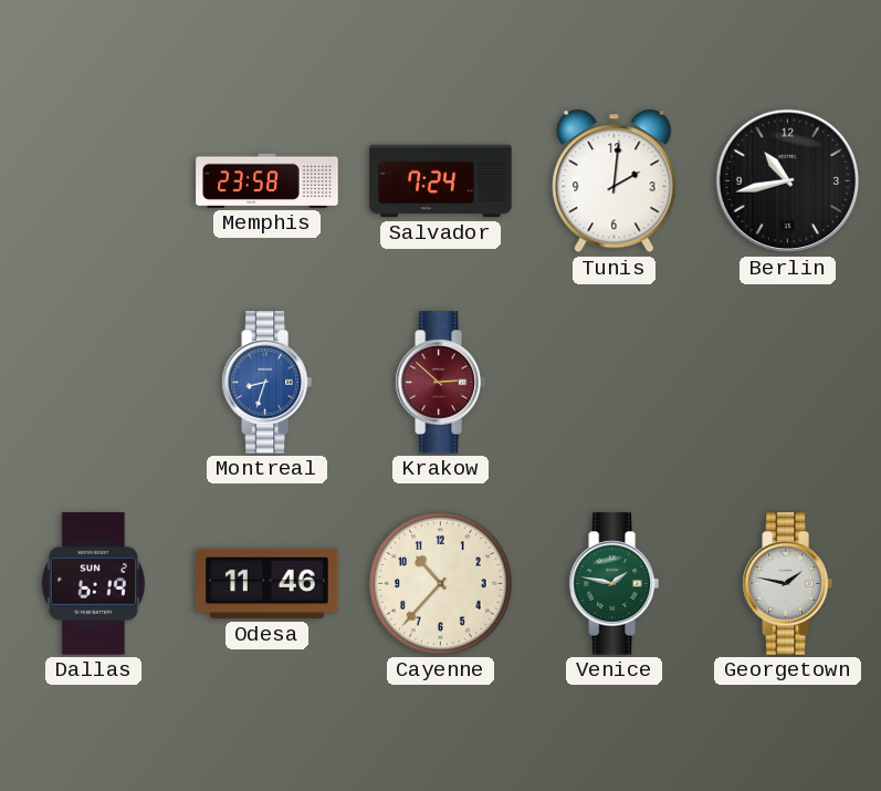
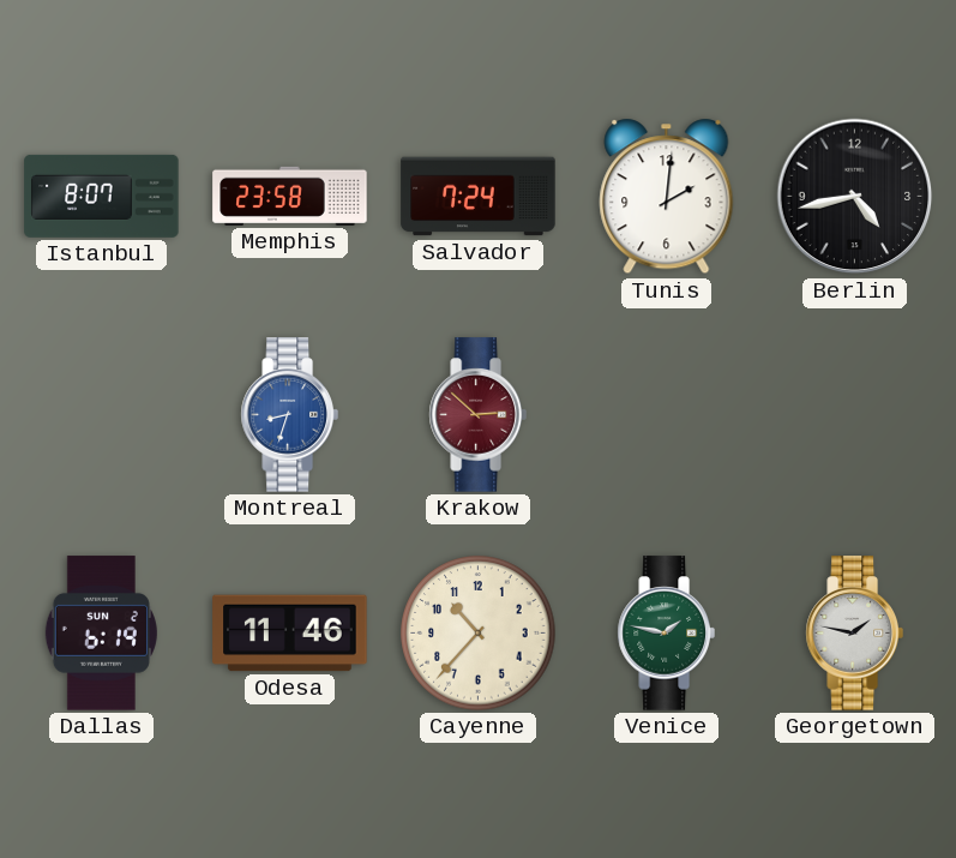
Istanbul: none -> 8:07 (102, 196)
Berlin: 10:43 -> 4:43 (855, 197)
